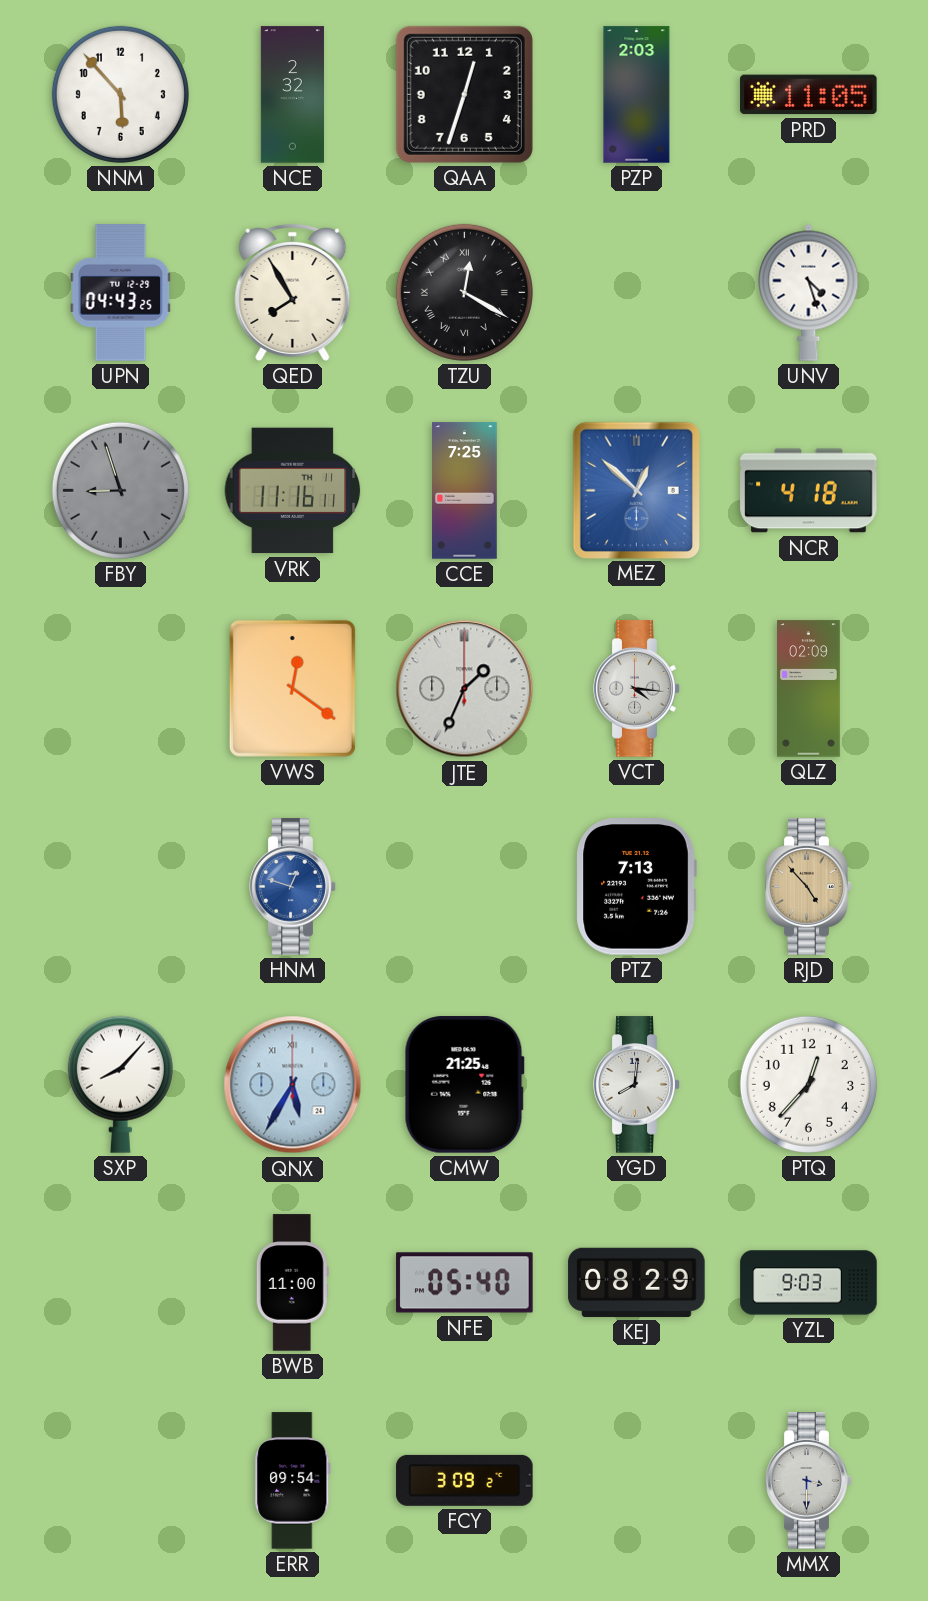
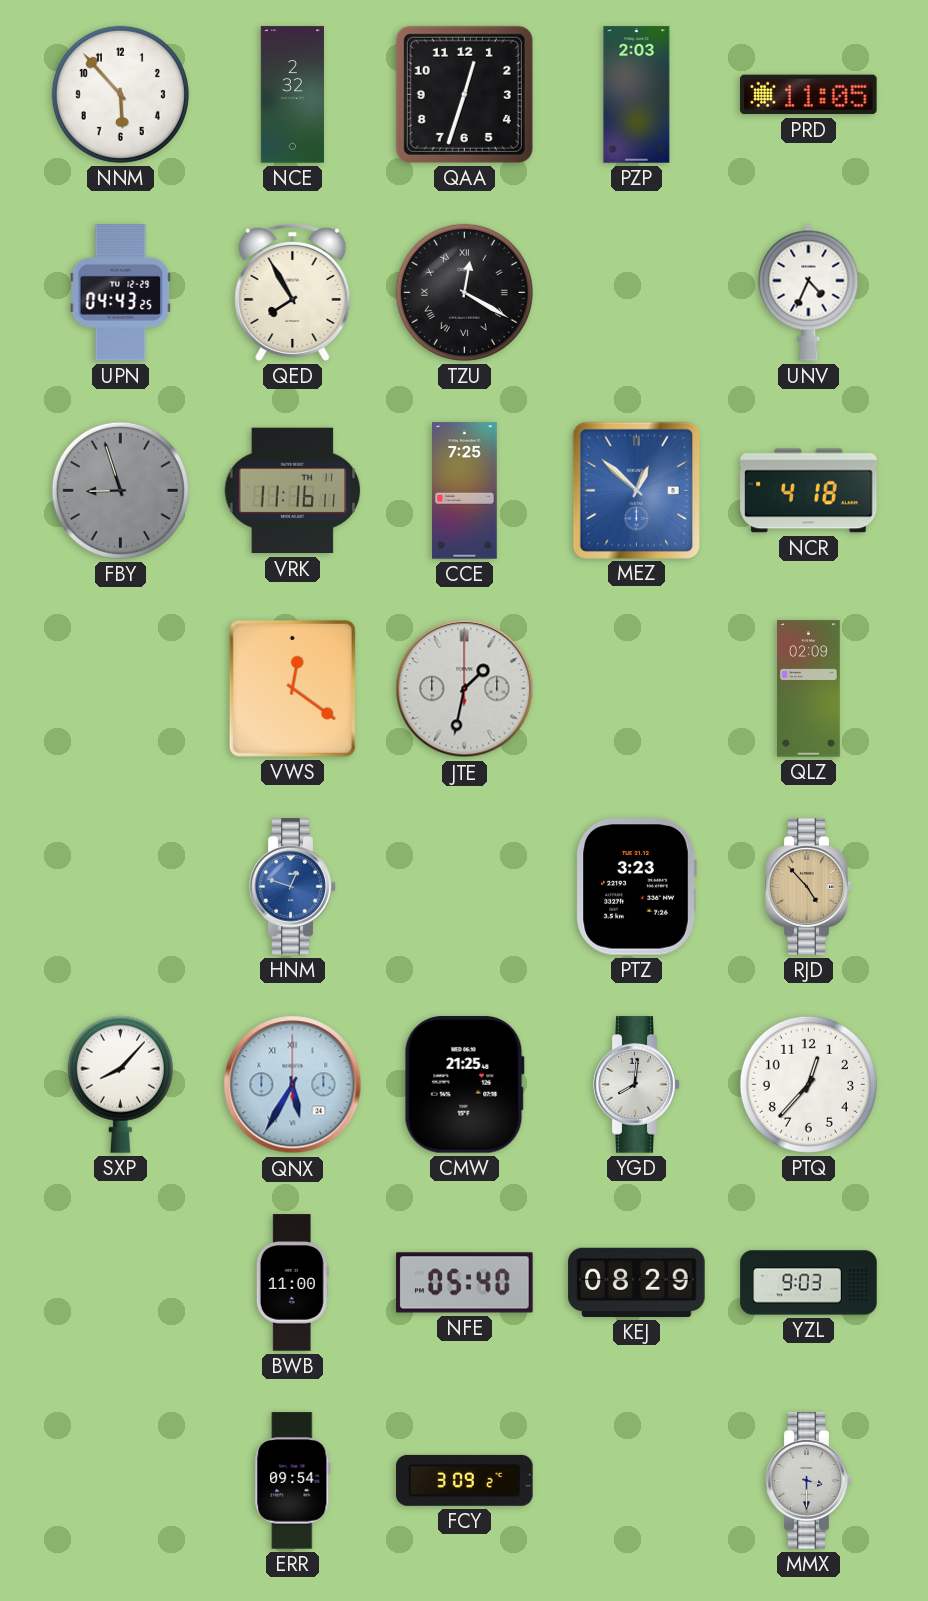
UNV: 4:27 -> 4:34 (809, 292)
JTE: 1:34 -> 1:32 (465, 689)
VCT: 4:16 -> none (637, 689)
PTZ: 7:13 -> 3:23 (636, 887)
